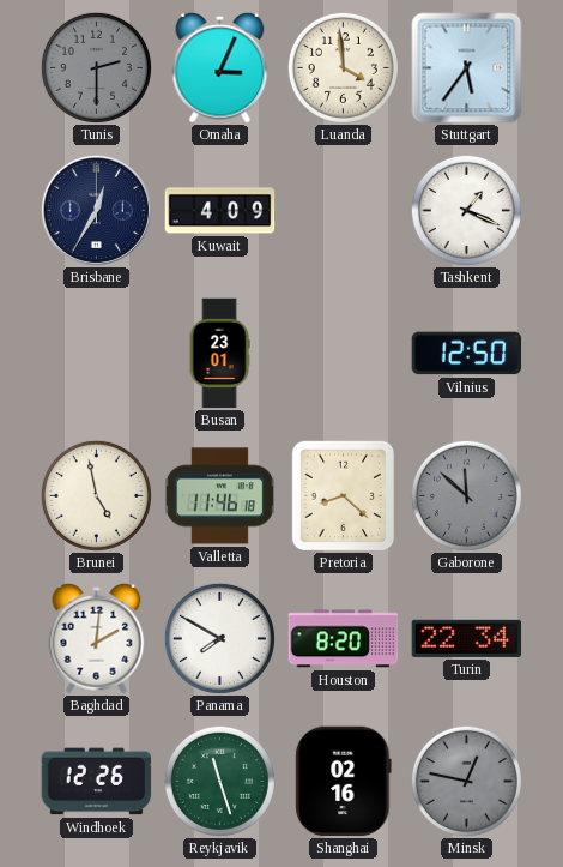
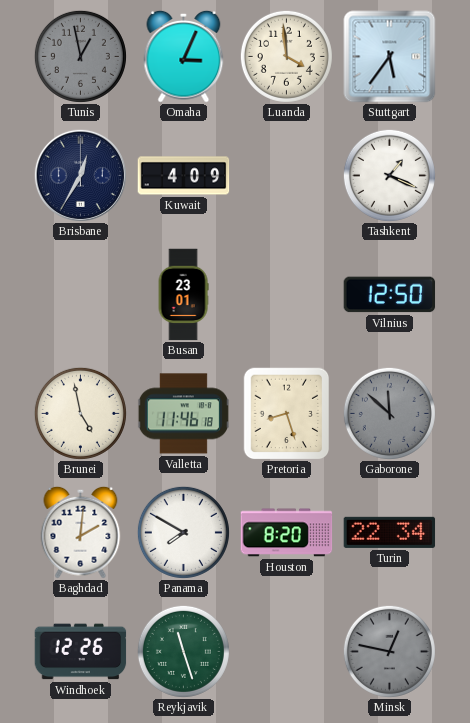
Tunis: 2:30 -> 12:58 (80, 56)
Pretoria: 8:22 -> 8:27 (287, 413)
Shanghai: 02:16 -> none (344, 782)
